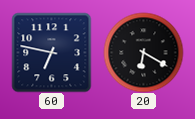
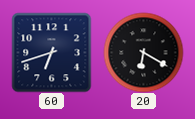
60: 6:47 -> 6:42 (51, 52)
